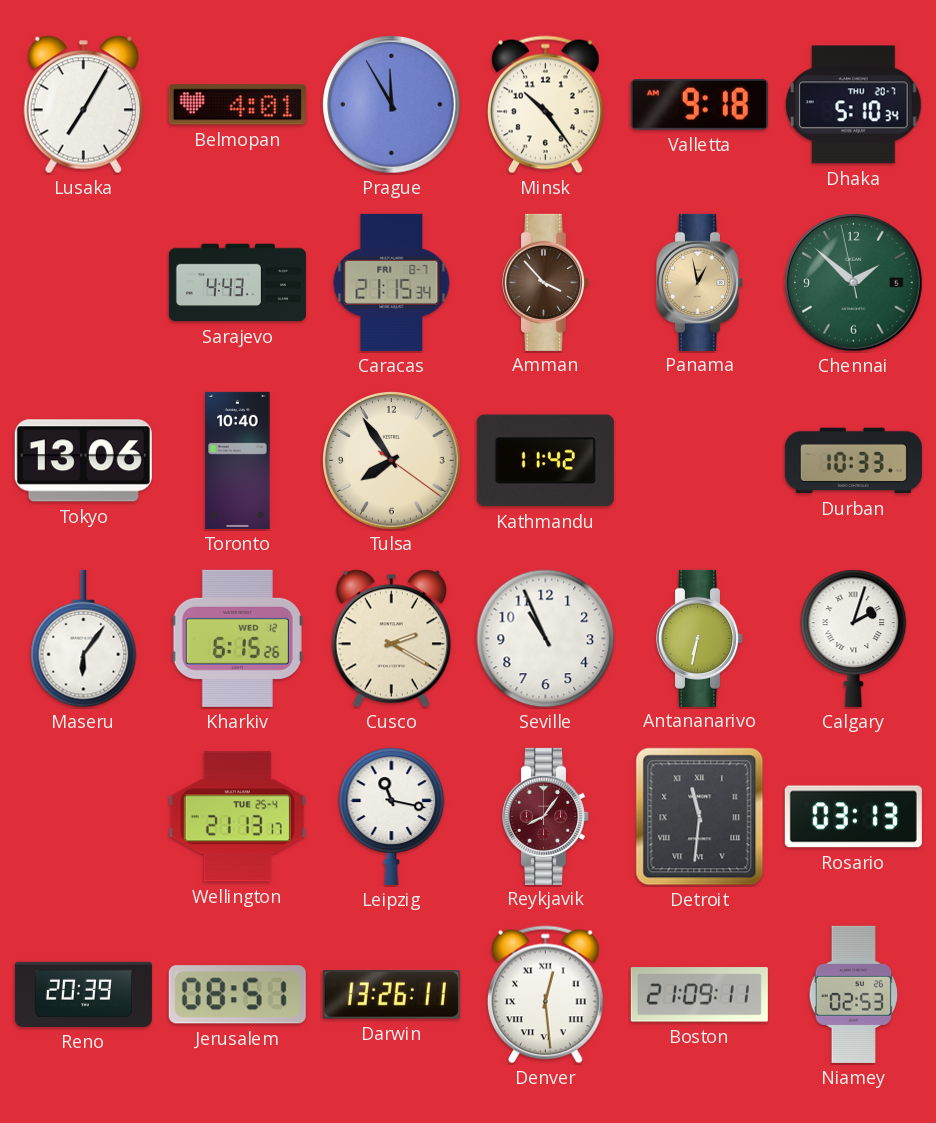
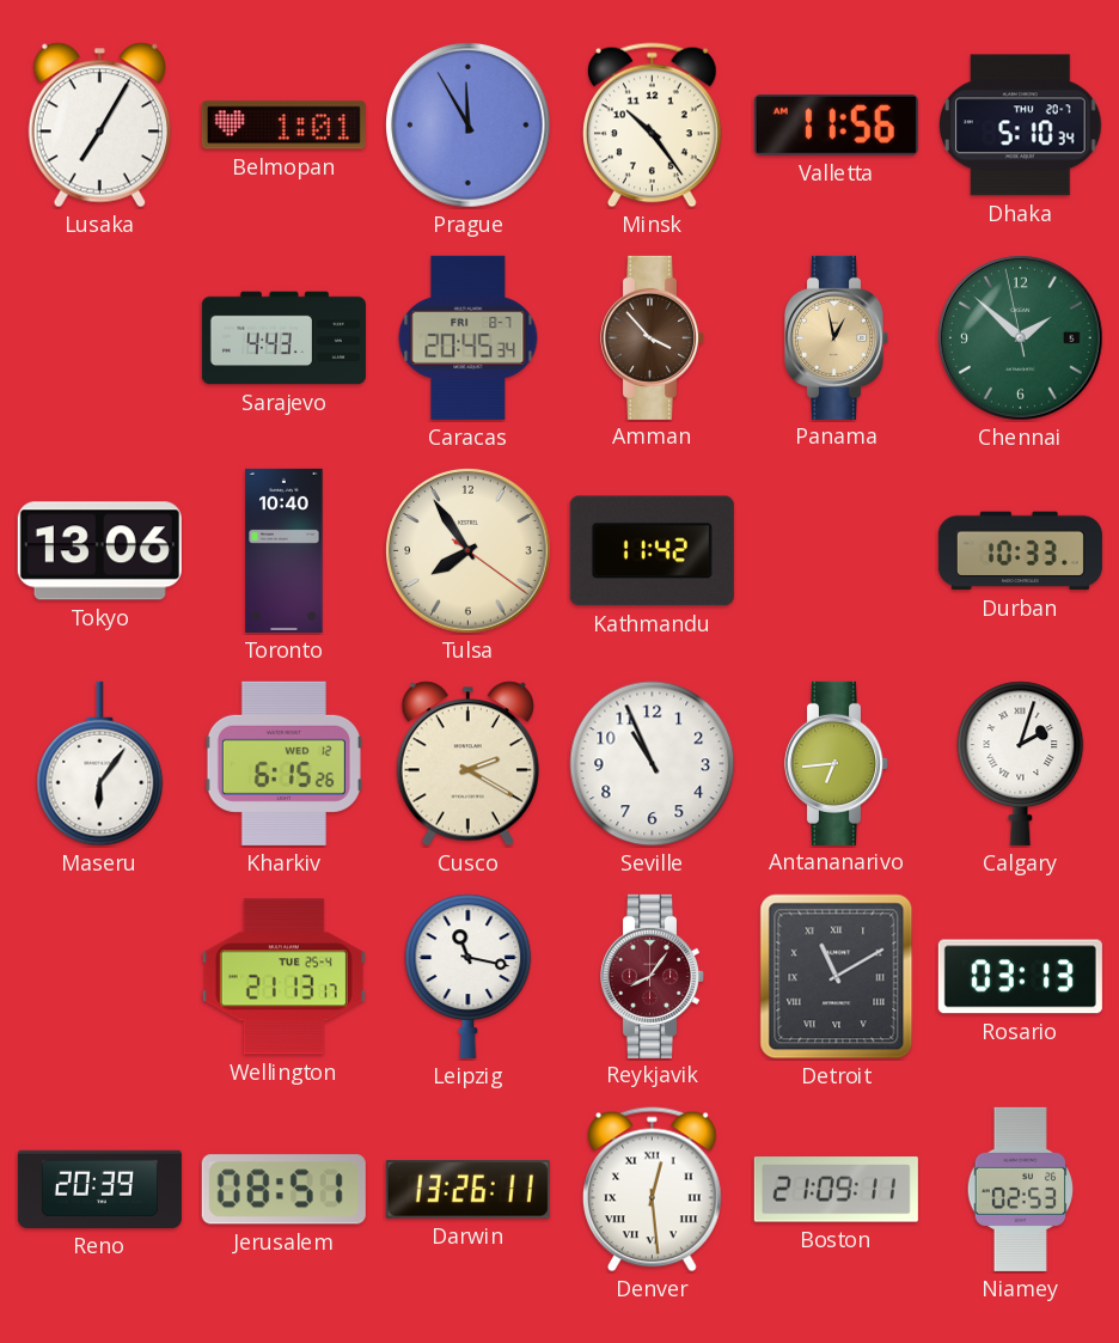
Belmopan: 4:01 -> 1:01 (283, 126)
Valletta: 9:18 -> 11:56 (836, 126)
Caracas: 21:15 -> 20:45 (469, 337)
Antananarivo: 6:32 -> 6:44 (836, 763)
Detroit: 11:31 -> 11:10 (837, 977)
